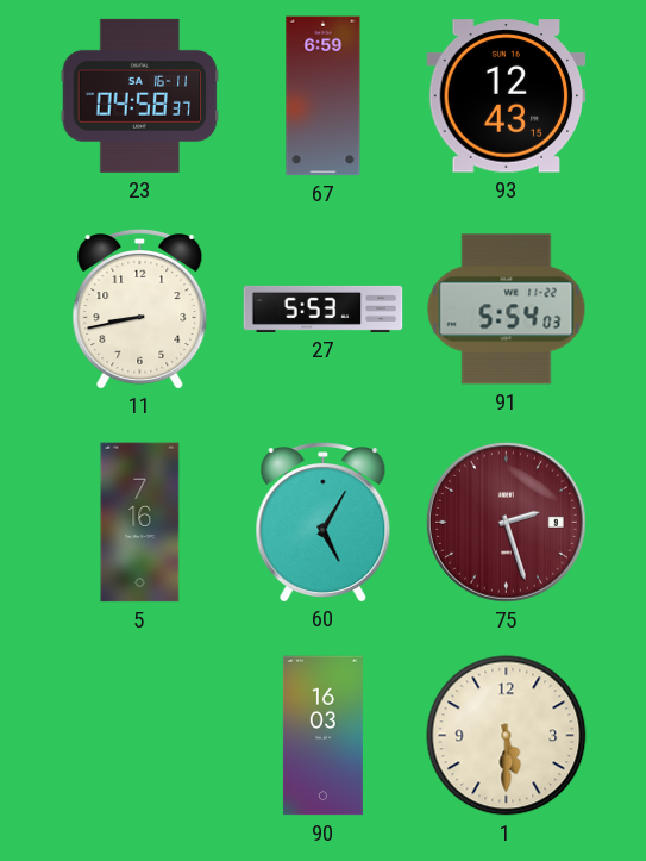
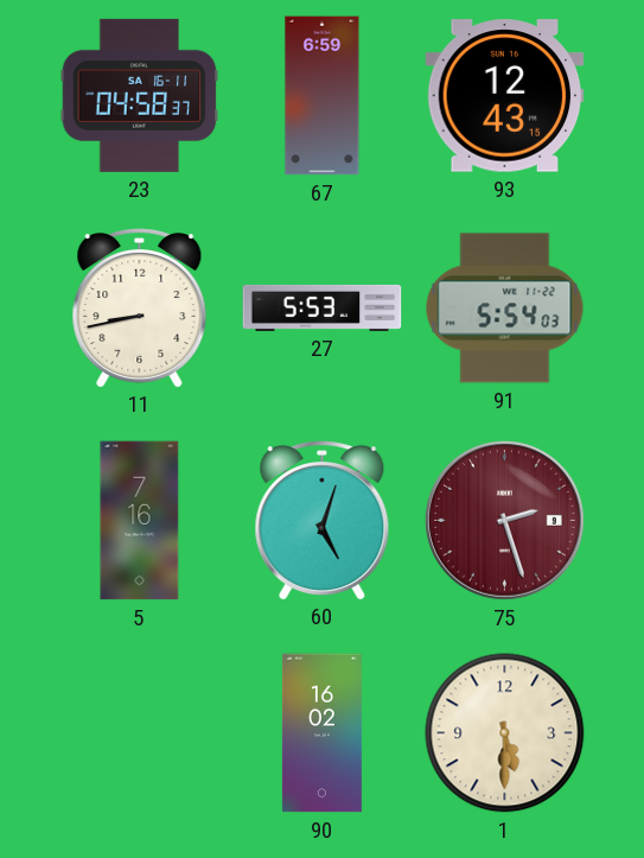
60: 5:05 -> 5:03 (323, 521)
90: 16:03 -> 16:02 (321, 733)
